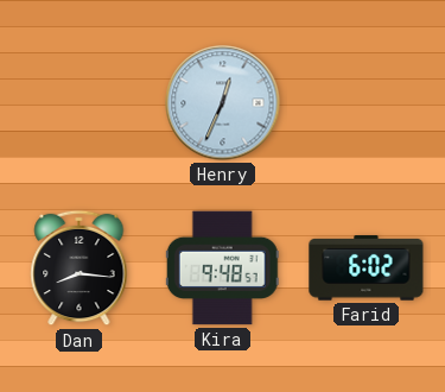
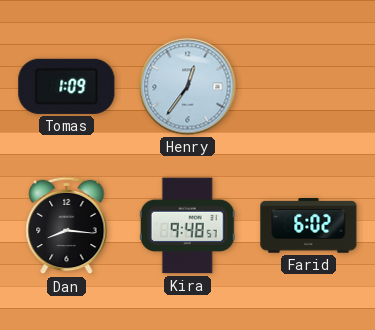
Tomas: none -> 1:09 (67, 86)
Henry: 12:34 -> 12:36 (188, 87)
